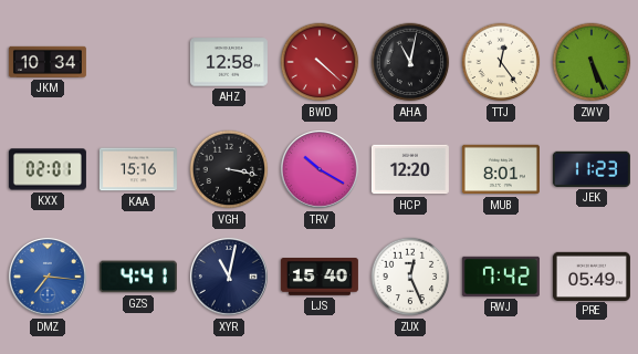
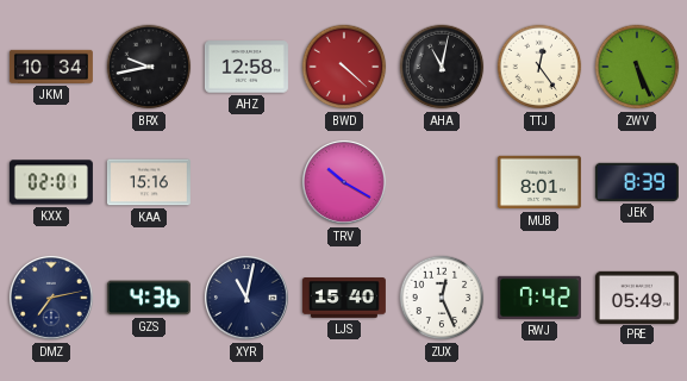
BRX: none -> 9:43 (149, 67)
VGH: 3:17 -> none (229, 169)
HCP: 12:20 -> none (410, 169)
JEK: 11:23 -> 8:39 (637, 182)
DMZ: 7:16 -> 7:13 (51, 298)
DMZ dial: blue -> navy (51, 298)
GZS: 4:41 -> 4:36 (149, 298)
